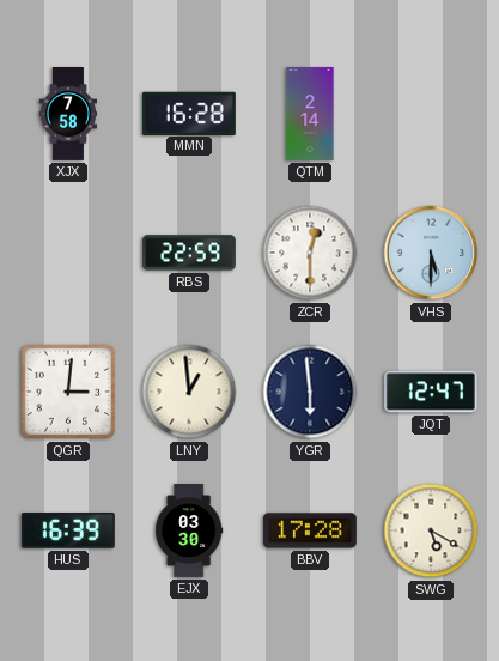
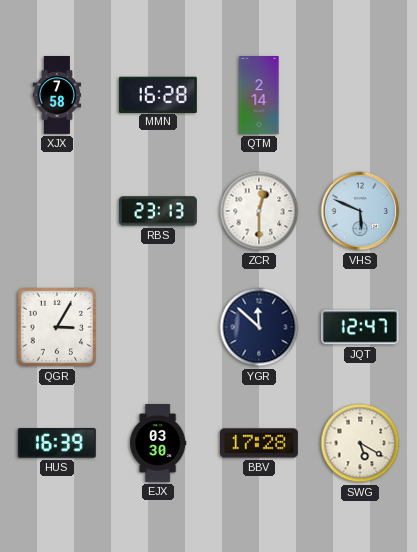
RBS: 22:59 -> 23:13 (159, 211)
VHS: 5:30 -> 5:49 (360, 211)
QGR: 3:01 -> 3:05 (57, 327)
LNY: 12:59 -> none (189, 392)
YGR: 5:59 -> 11:52 (259, 327)
